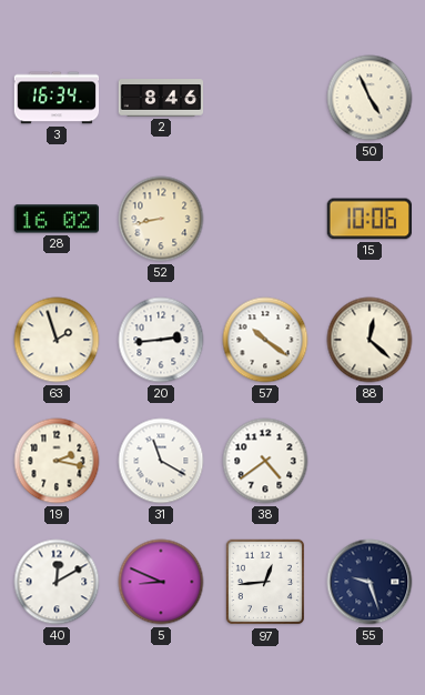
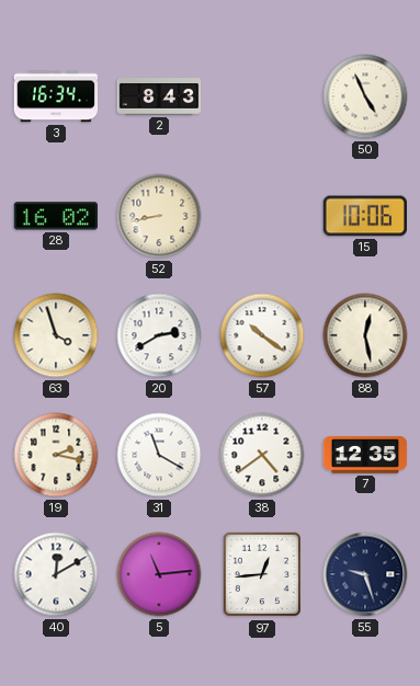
2: 8:46 -> 8:43 (159, 96)
63: 1:57 -> 3:57 (56, 335)
20: 2:44 -> 2:40 (159, 335)
88: 12:22 -> 12:28 (365, 335)
7: none -> 12:35 (365, 456)
5: 8:49 -> 11:14 (159, 574)
